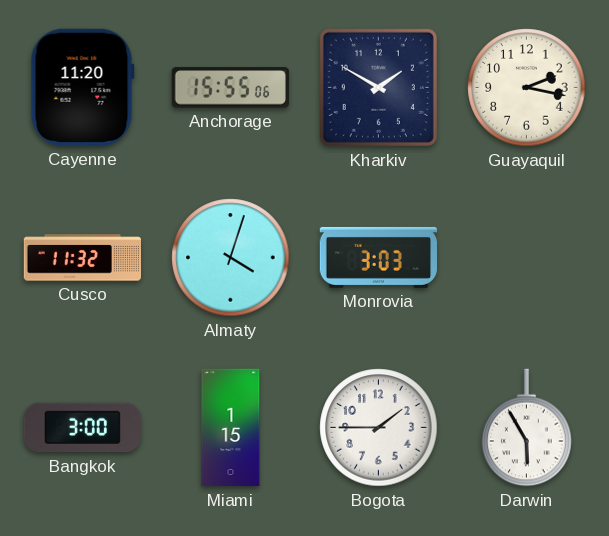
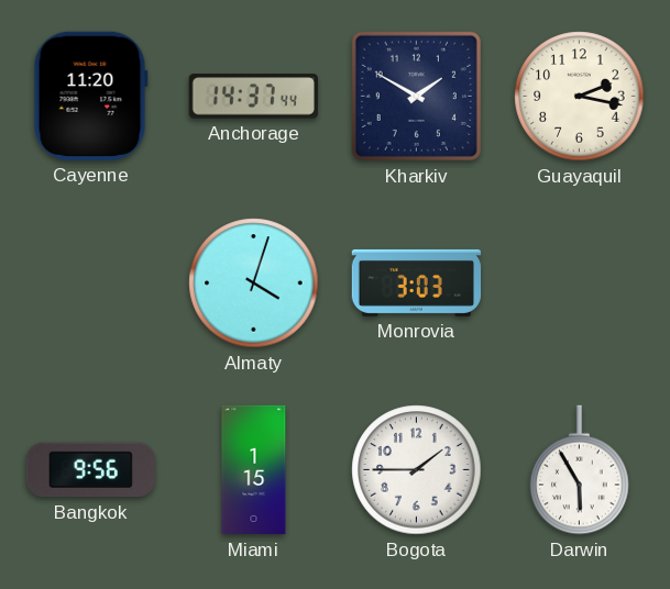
Anchorage: 15:55 -> 14:37 (253, 97)
Cusco: 11:32 -> none (82, 258)
Bangkok: 3:00 -> 9:56 (90, 470)
